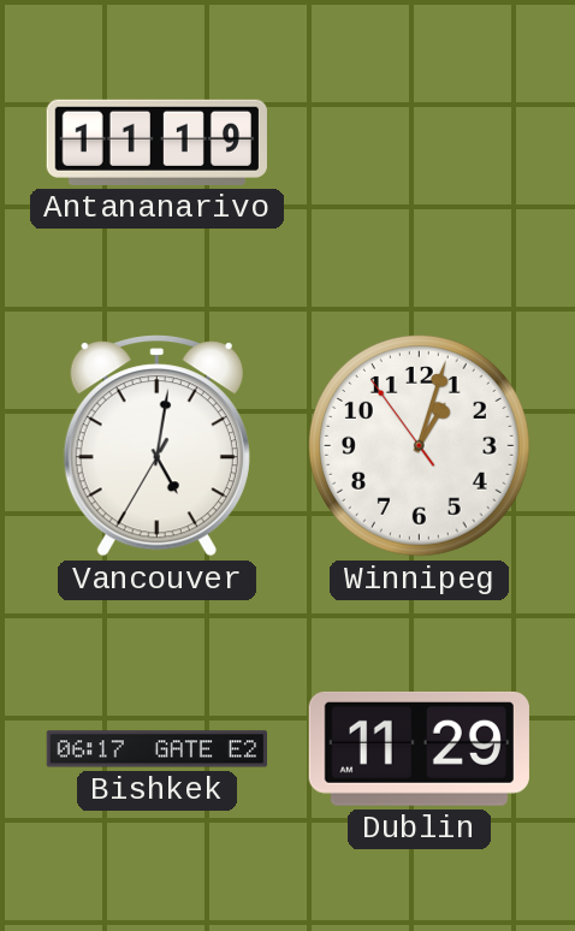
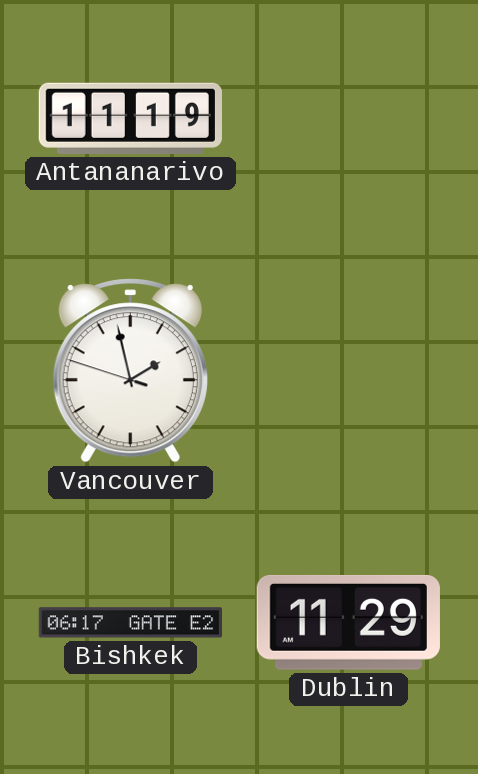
Vancouver: 5:01 -> 1:57 (130, 371)
Winnipeg: 1:02 -> none (419, 445)
